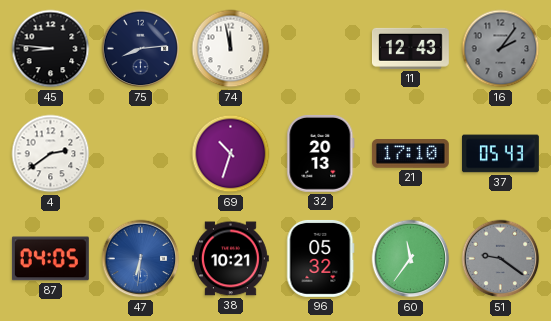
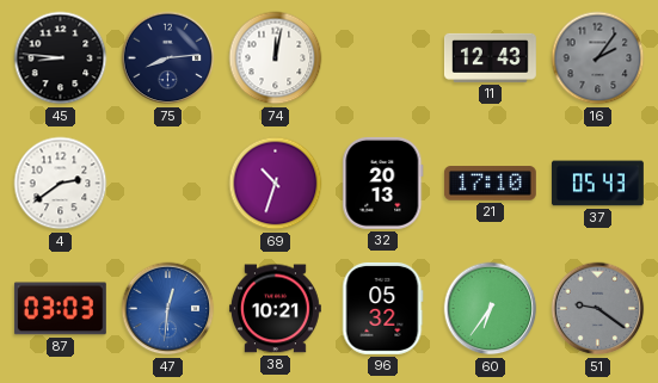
74: 11:58 -> 12:02 (276, 58)
87: 04:05 -> 03:03 (60, 309)
47: 6:31 -> 12:31 (168, 309)
60: 11:36 -> 6:36 (491, 309)
